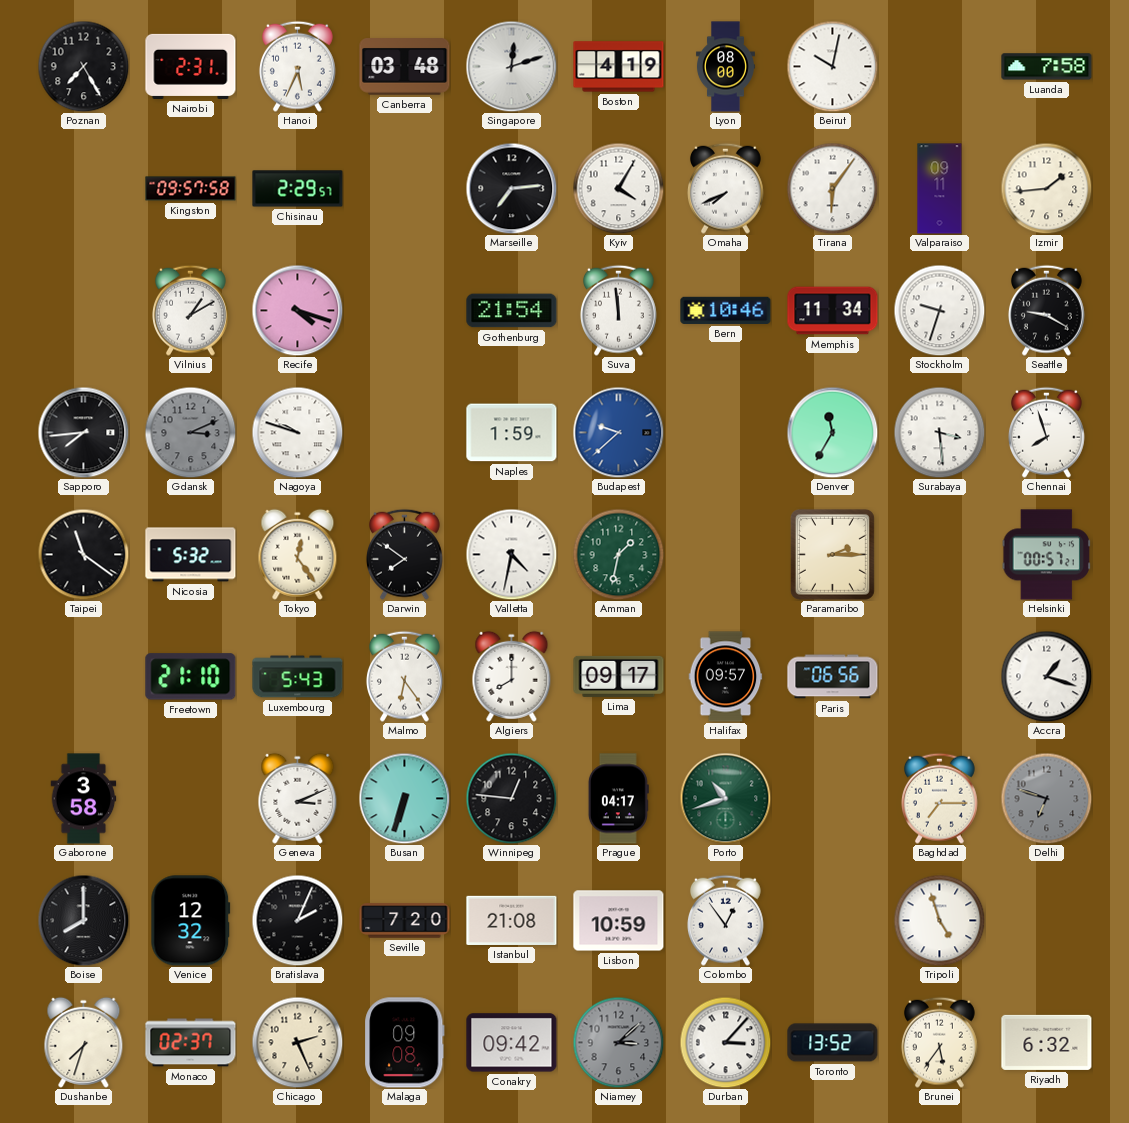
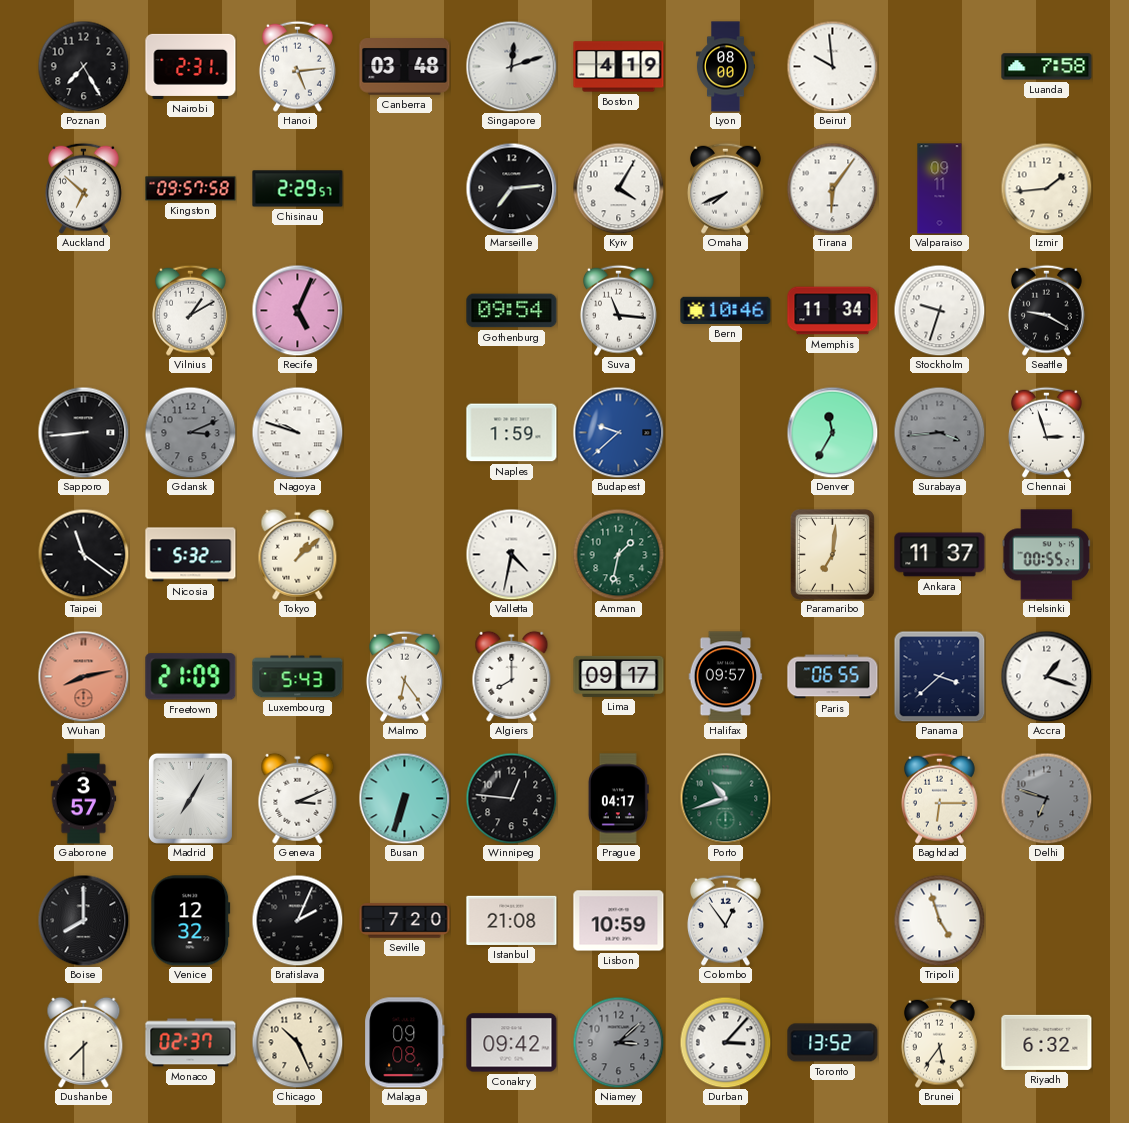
Hanoi: 5:34 -> 5:14 (297, 66)
Beirut: 10:02 -> 9:59 (832, 66)
Auckland: none -> 6:52 (83, 188)
Recife: 4:18 -> 5:04 (297, 310)
Gothenburg: 21:54 -> 09:54 (512, 311)
Suva: 11:59 -> 11:16 (618, 310)
Sapporo: 7:44 -> 8:44 (83, 432)
Surabaya: 3:29 -> 3:44 (939, 432)
Surabaya dial: white -> grey (939, 432)
Chennai: 7:57 -> 2:57 (1046, 432)
Tokyo: 12:24 -> 1:08 (298, 554)
Darwin: 7:51 -> none (404, 554)
Paramaribo: 2:15 -> 7:01 (832, 554)
Ankara: none -> 11:37 (940, 555)
Helsinki: 00:57 -> 00:55 (1046, 555)
Wuhan: none -> 8:13 (83, 676)
Freetown: 21:10 -> 21:09 (191, 677)
Paris: 06:56 -> 06:55 (833, 677)
Panama: none -> 3:38 (939, 676)
Gaborone: 3:58 -> 3:57 (84, 799)
Madrid: none -> 7:05 (190, 798)
Baghdad: 7:15 -> 6:15 (939, 798)
Dushanbe: 7:33 -> 7:30 (84, 1042)
Chicago: 2:26 -> 10:26 (297, 1042)
